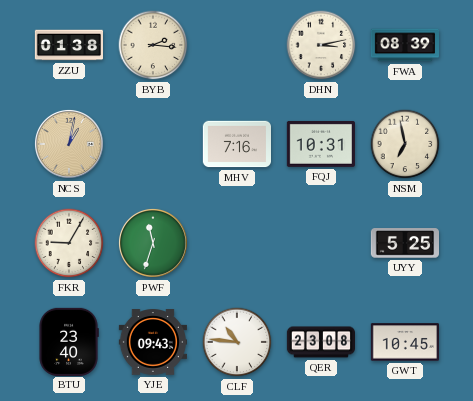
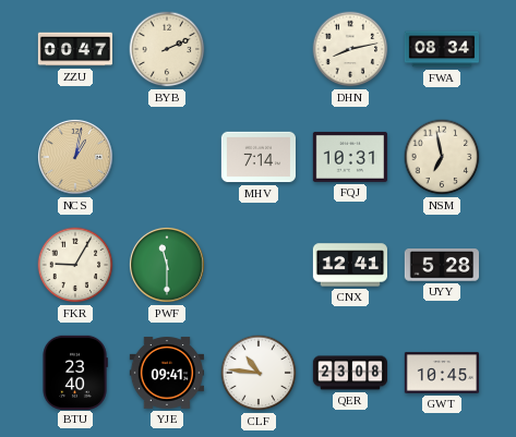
ZZU: 01:38 -> 00:47 (74, 49)
BYB: 2:16 -> 2:11 (167, 49)
DHN: 3:13 -> 8:13 (350, 49)
FWA: 08:39 -> 08:34 (441, 49)
MHV: 7:16 -> 7:14 (257, 157)
PWF: 11:33 -> 11:30 (167, 265)
CNX: none -> 12:41 (349, 265)
UYY: 5:25 -> 5:28 (441, 265)
YJE: 09:43 -> 09:41 (166, 373)
